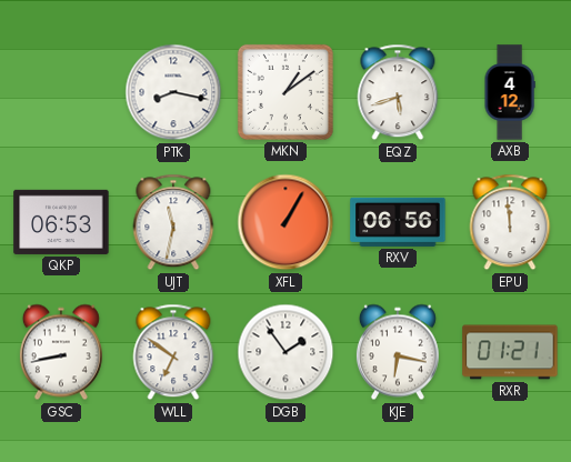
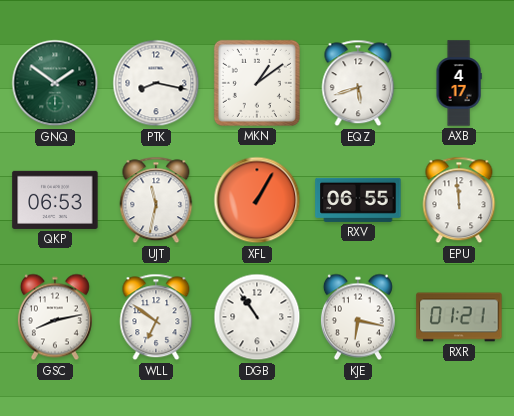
GNQ: none -> 1:51 (55, 83)
AXB: 4:12 -> 4:17 (459, 83)
RXV: 06:56 -> 06:55 (358, 200)
GSC: 8:43 -> 8:13 (55, 317)
DGB: 1:54 -> 10:54 (257, 317)
